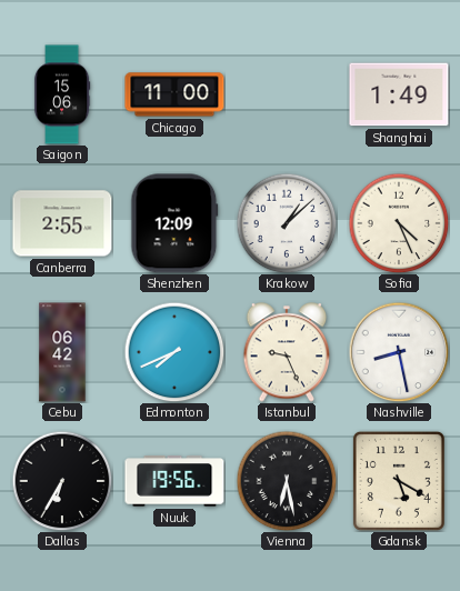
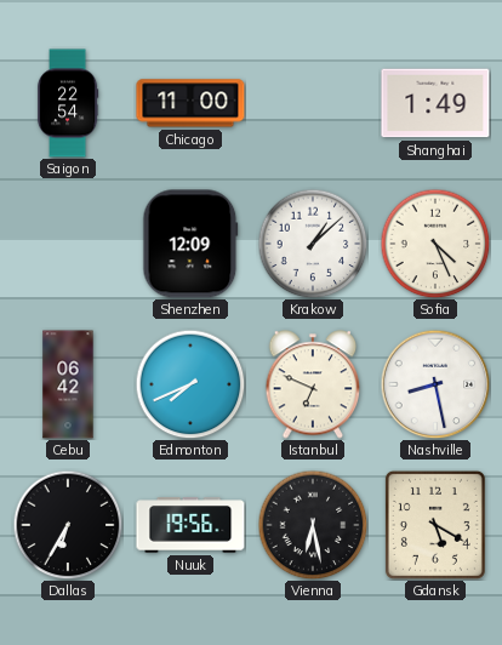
Saigon: 15:06 -> 22:54 (68, 103)
Canberra: 2:55 -> none (62, 223)
Istanbul: 9:26 -> 6:49 (313, 384)
